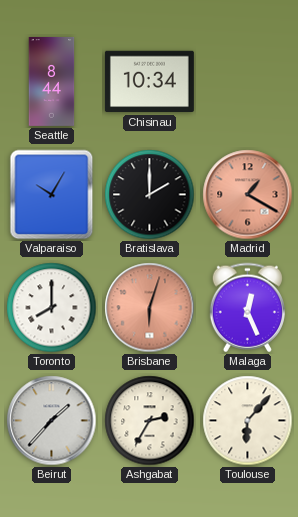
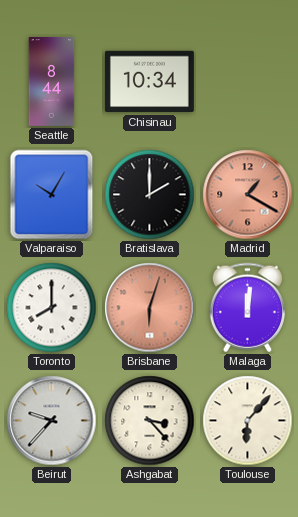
Malaga: 12:26 -> 12:01 (247, 308)
Beirut: 1:37 -> 9:37 (52, 421)
Ashgabat: 2:35 -> 3:23 (150, 421)
